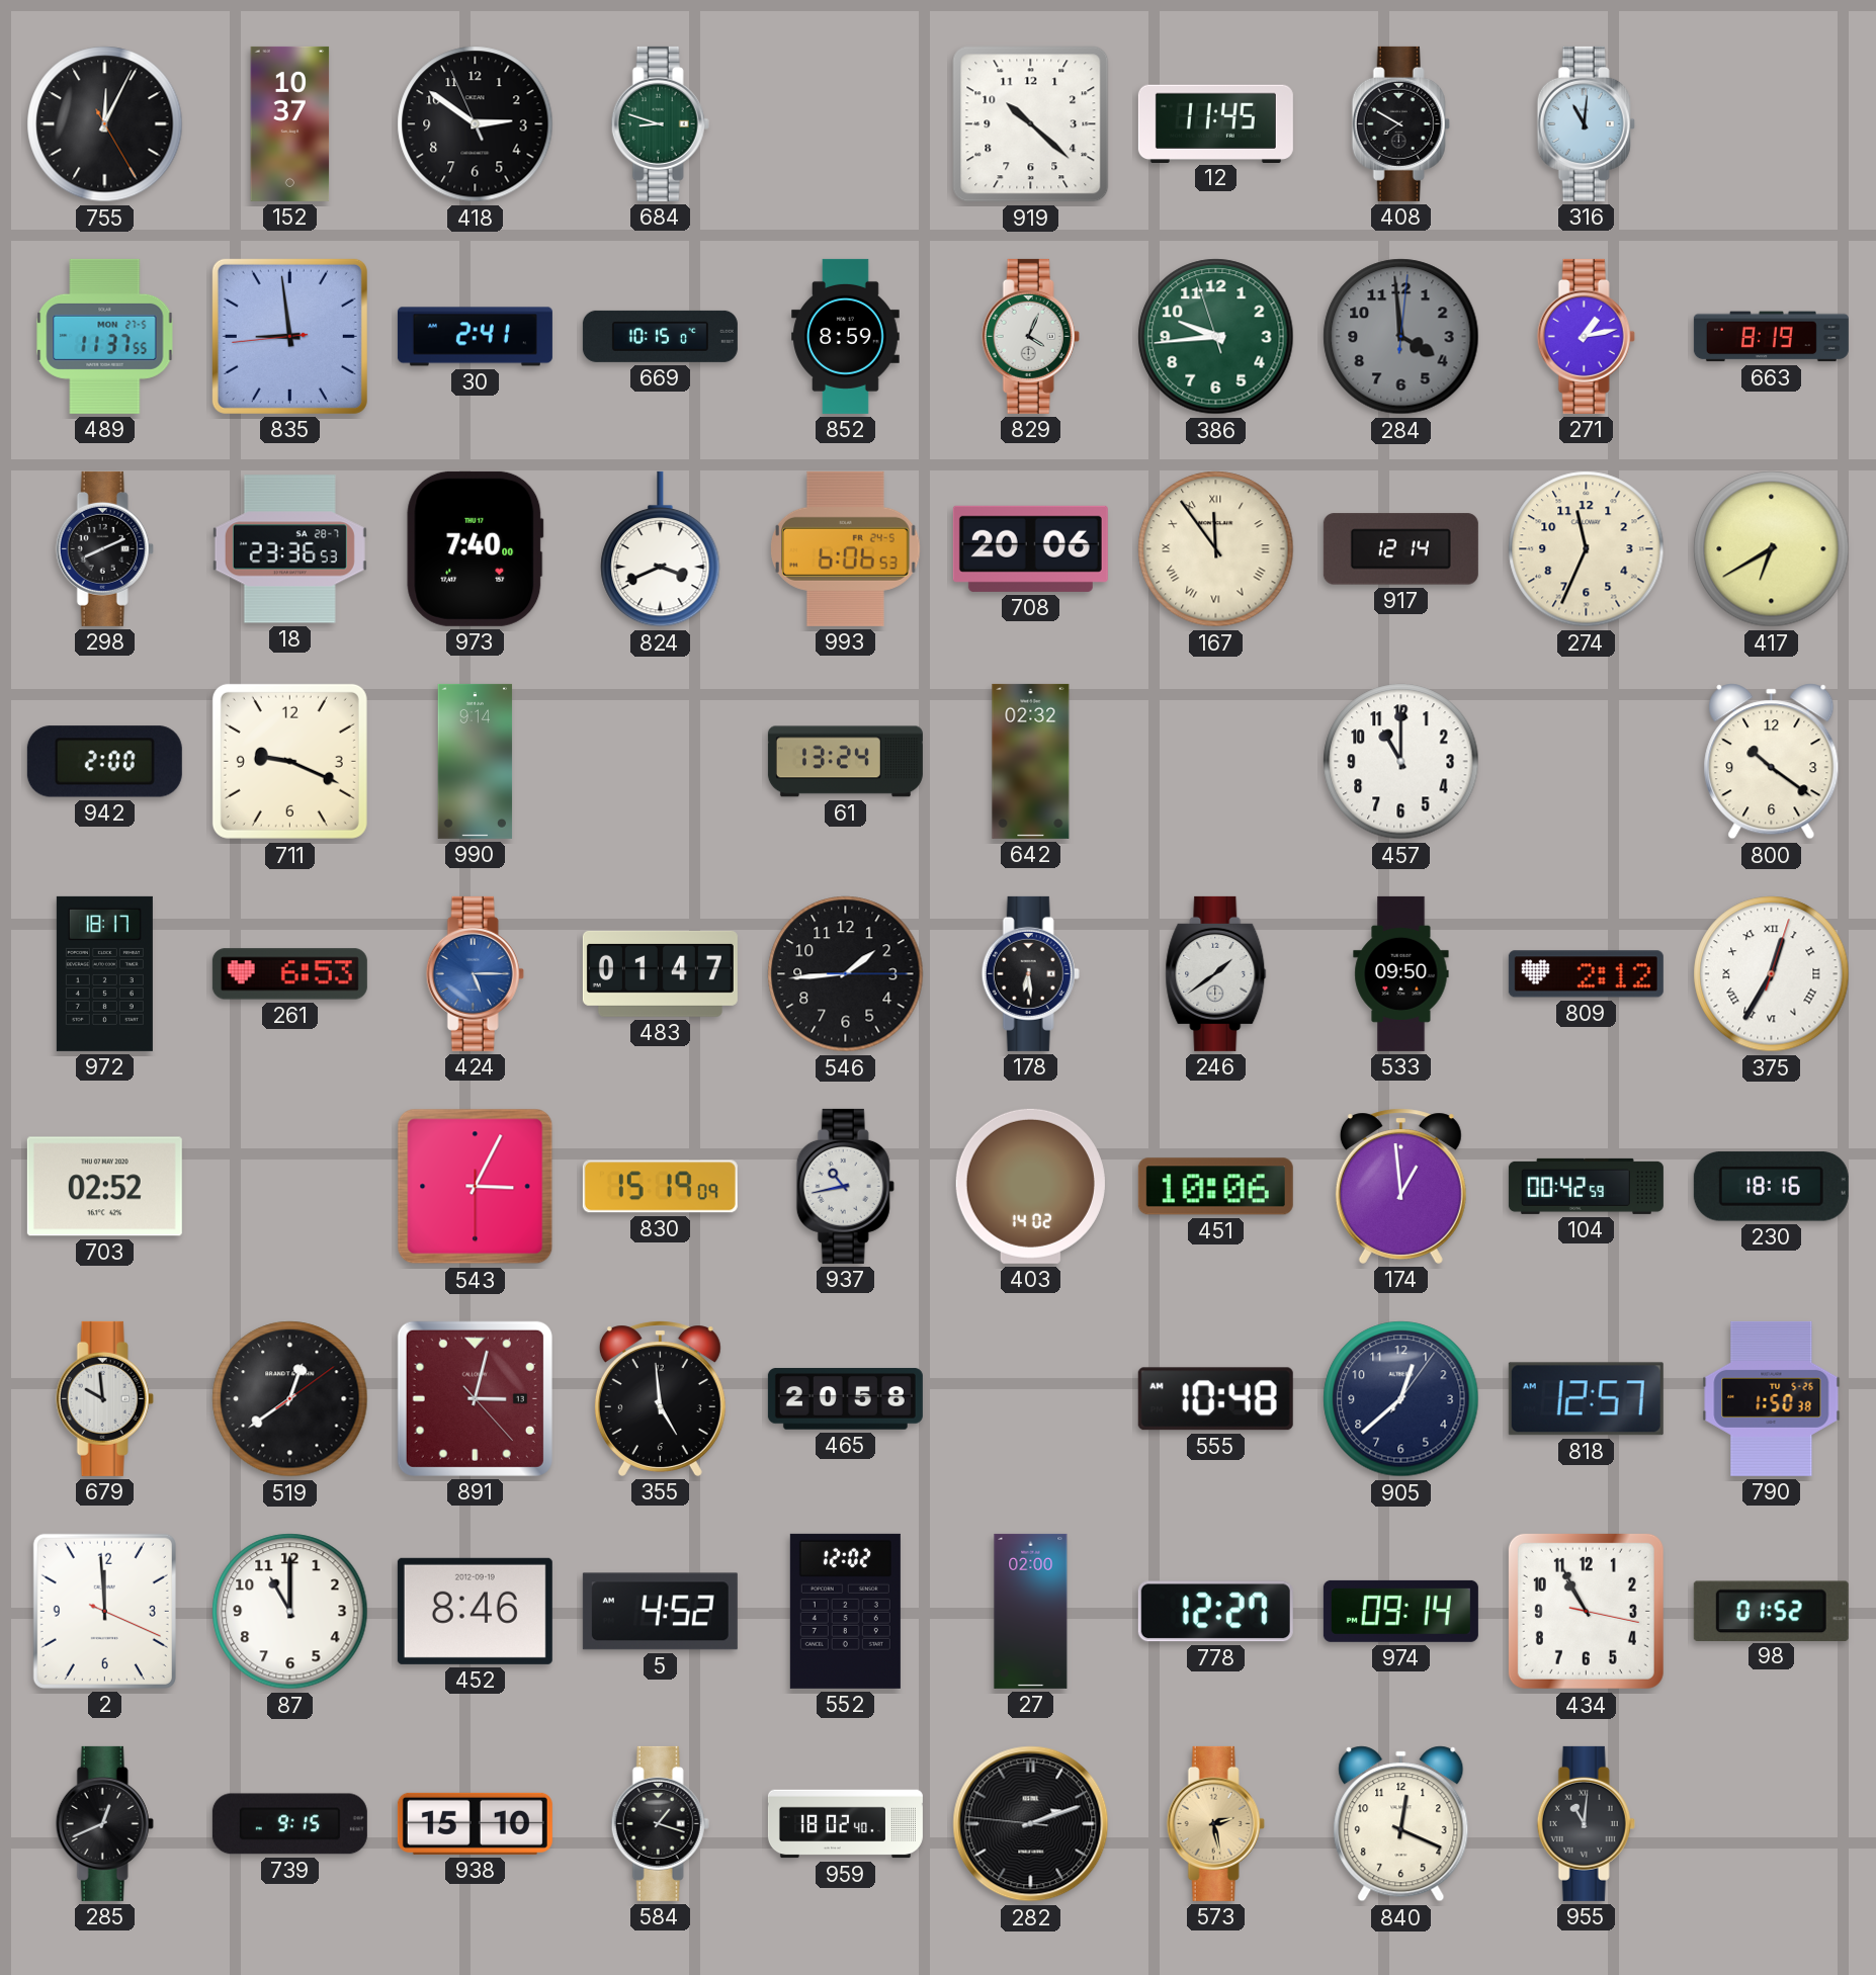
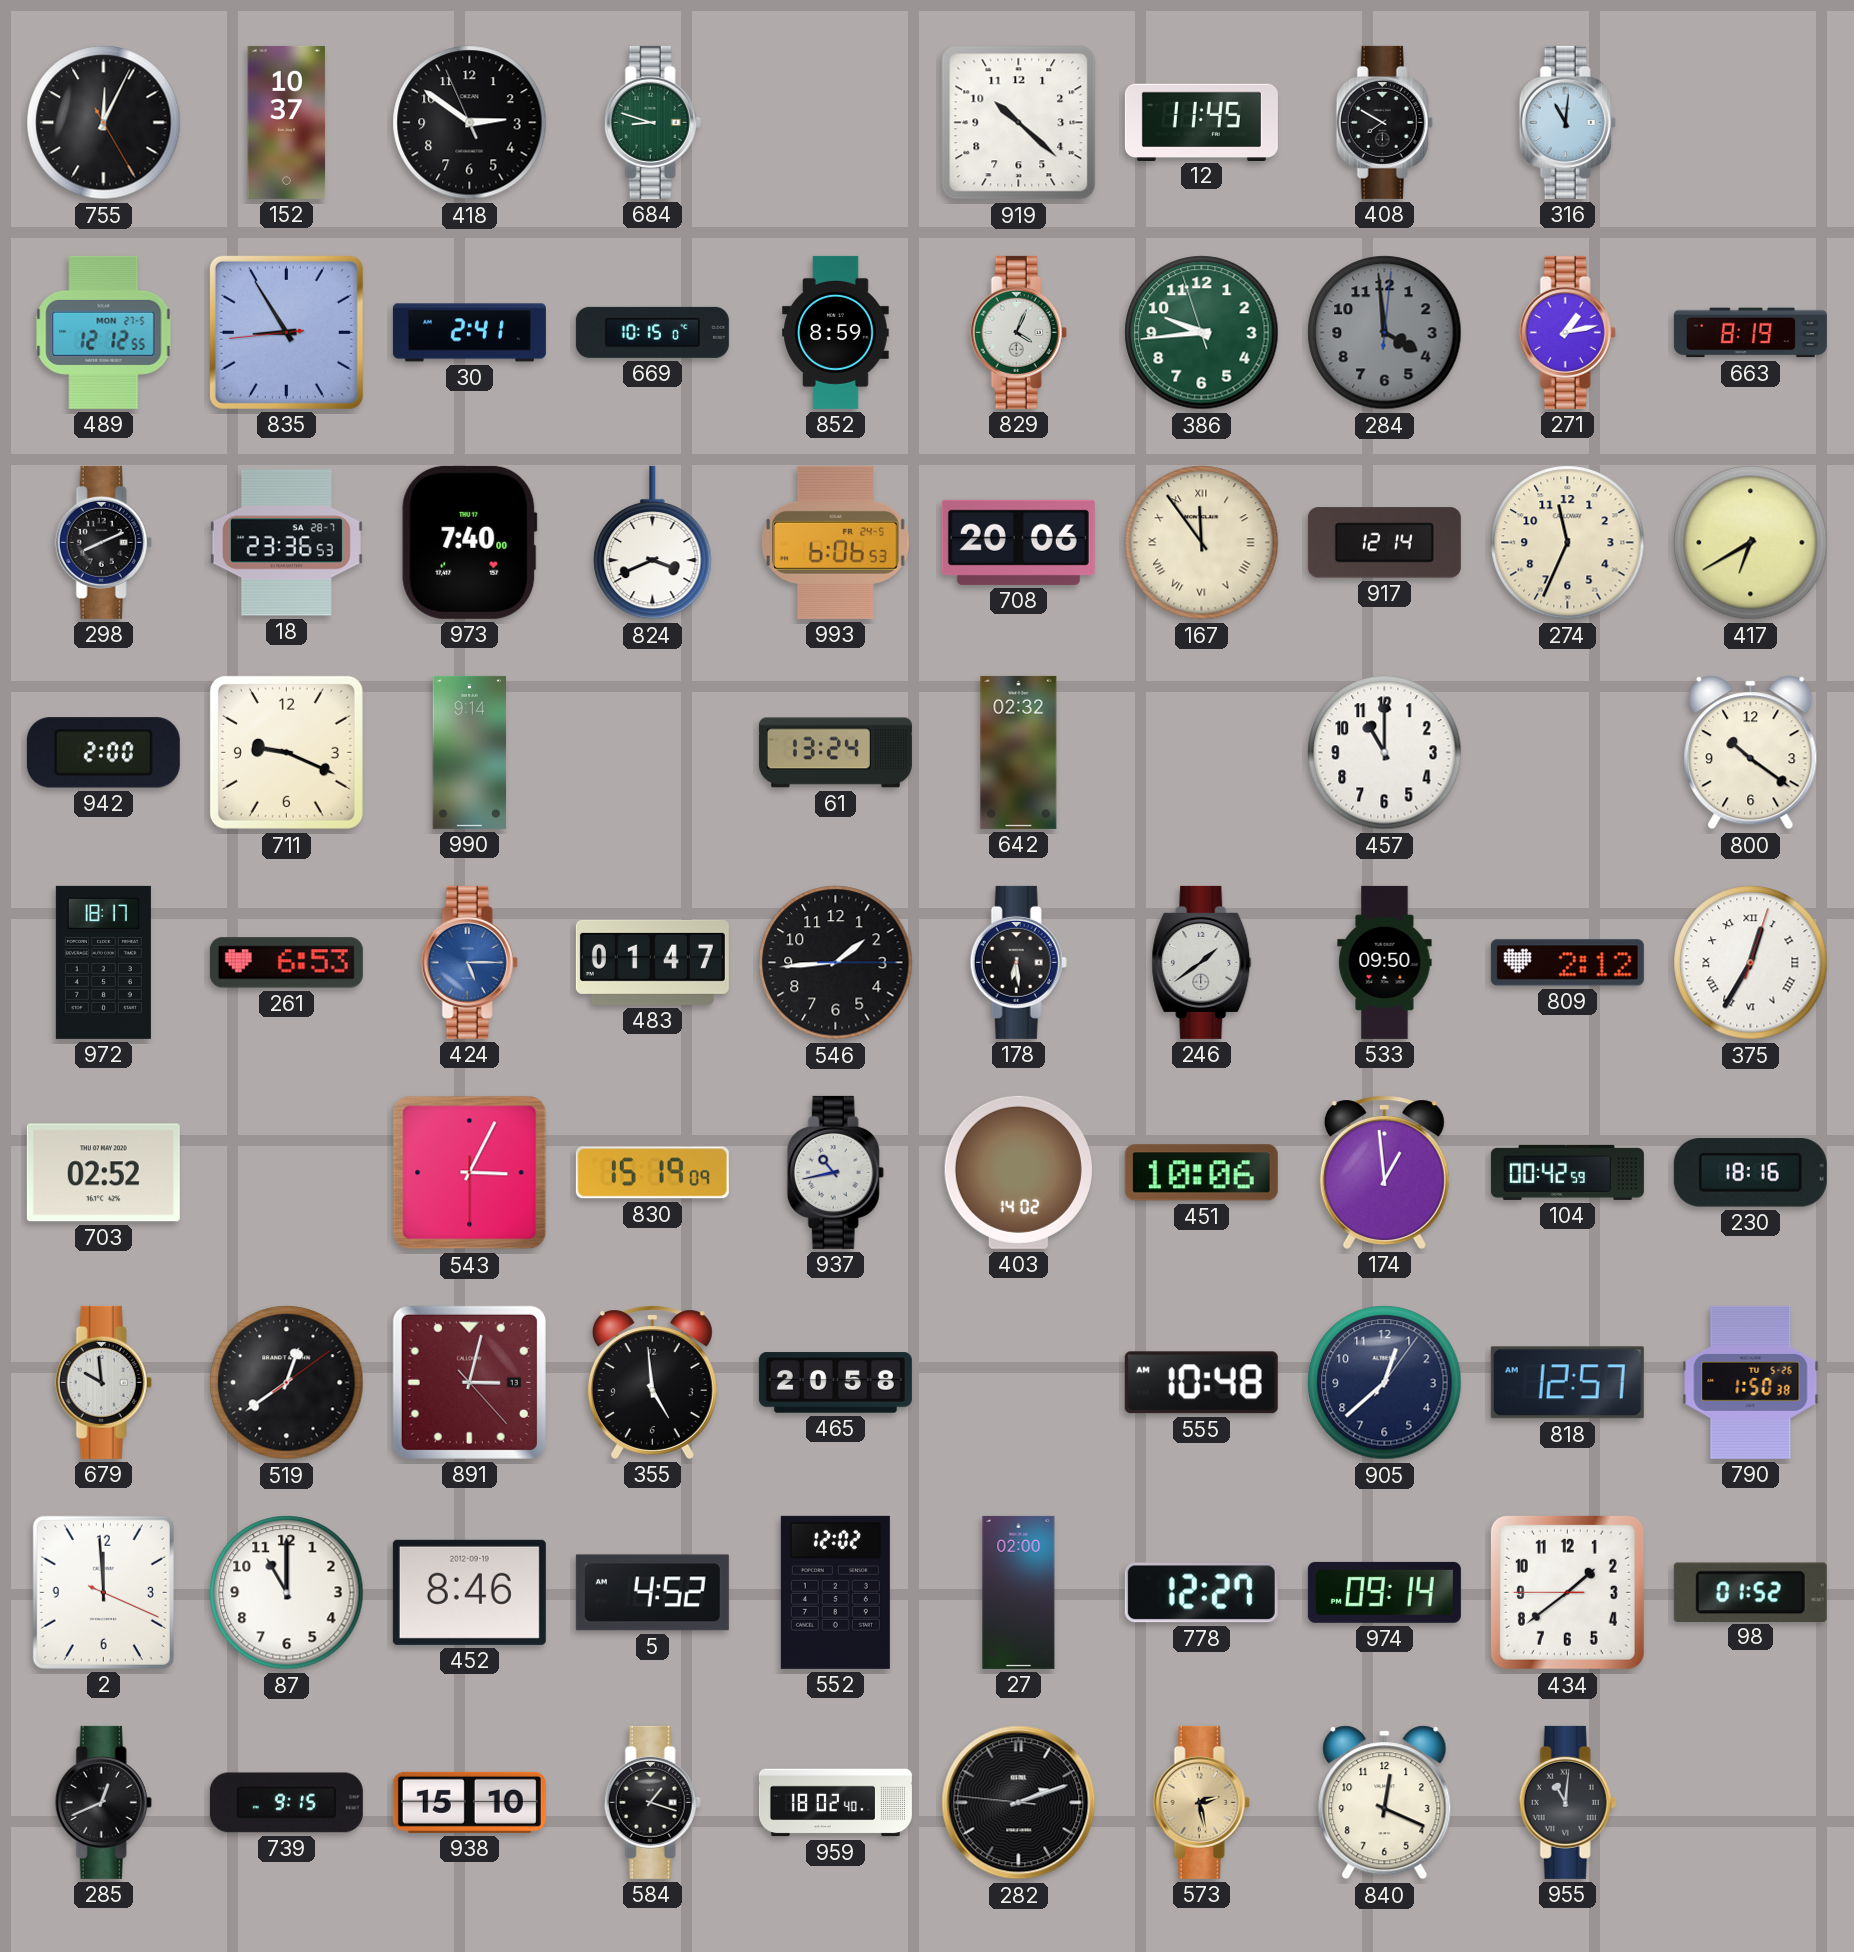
489: 11:37 -> 12:12 (104, 332)
835: 8:58 -> 8:54 (286, 332)
434: 10:55 -> 1:38 (1567, 1592)
